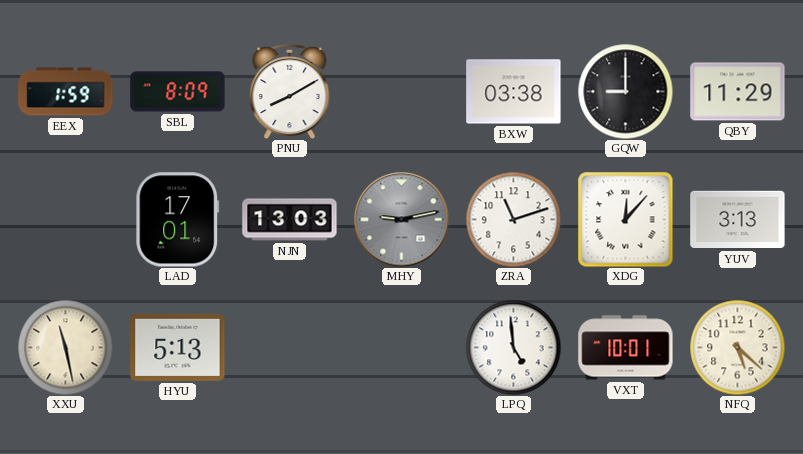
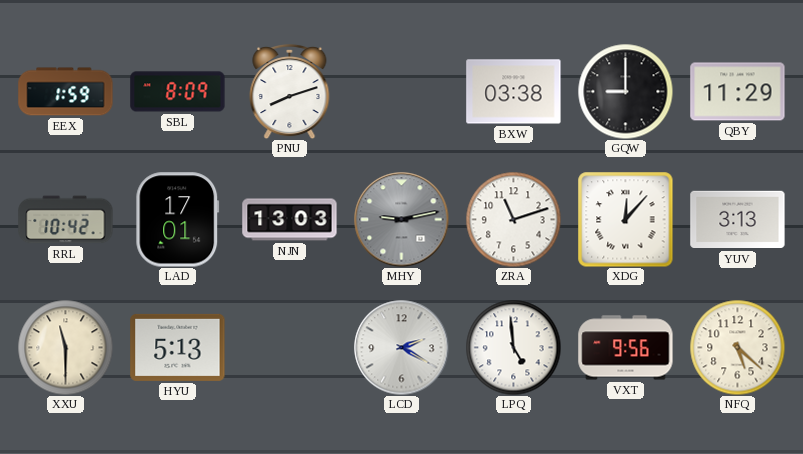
PNU: 8:10 -> 8:12 (290, 91)
RRL: none -> 10:42 (66, 220)
XXU: 11:28 -> 11:30 (65, 347)
LCD: none -> 2:20 (401, 347)
VXT: 10:01 -> 9:56 (626, 348)
